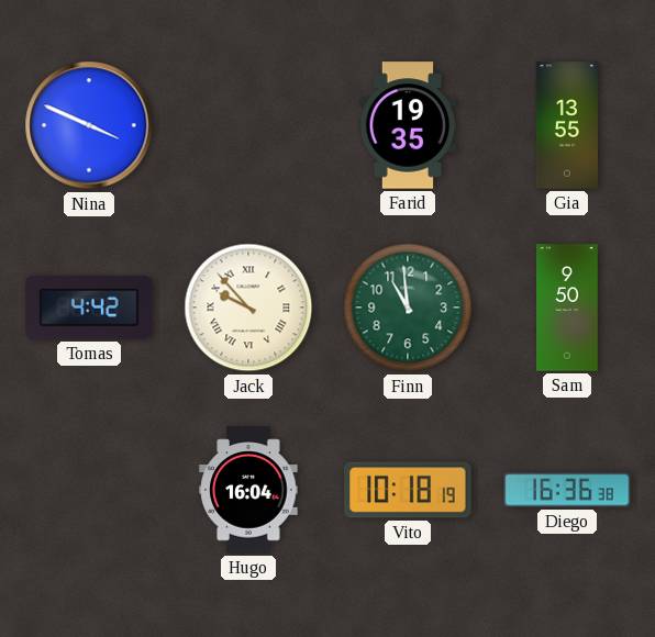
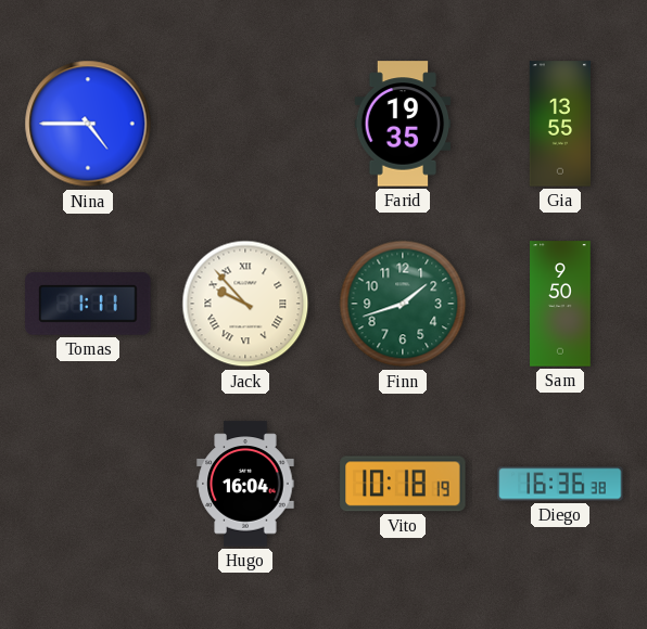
Nina: 3:49 -> 4:45 (88, 124)
Tomas: 4:42 -> 1:11 (88, 304)
Finn: 10:59 -> 1:42 (403, 304)
